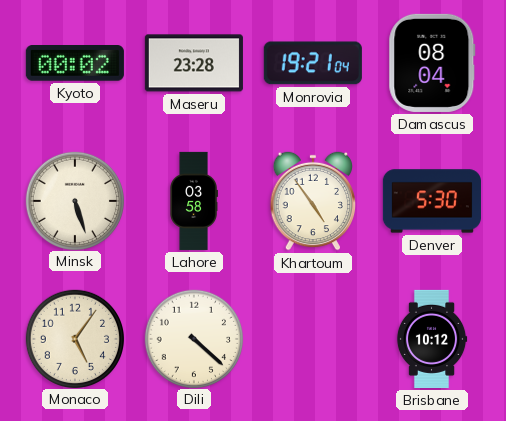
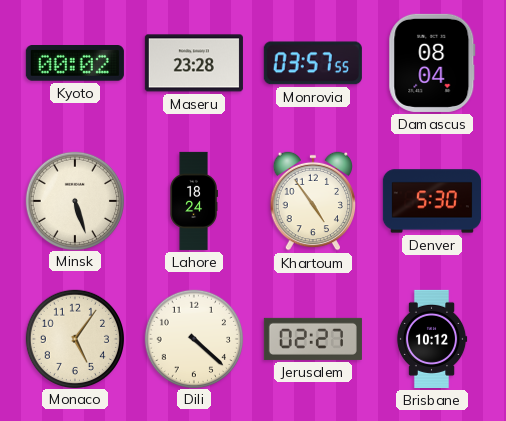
Monrovia: 19:21 -> 03:57 (313, 63)
Lahore: 03:58 -> 18:24 (194, 201)
Jerusalem: none -> 02:27 (313, 339)
